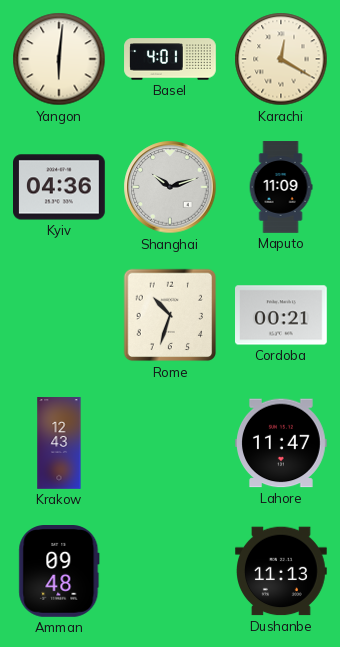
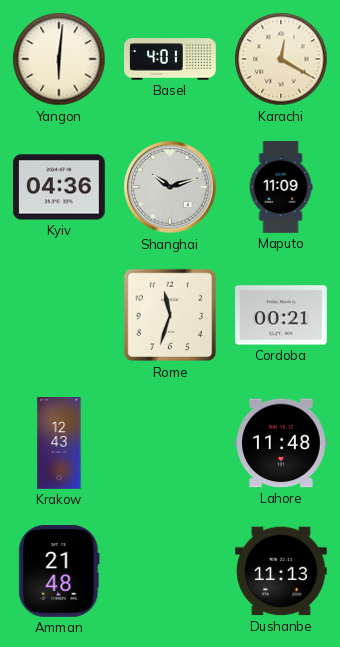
Rome: 10:33 -> 11:33 (170, 315)
Lahore: 11:47 -> 11:48 (282, 443)
Amman: 09:48 -> 21:48 (59, 572)
